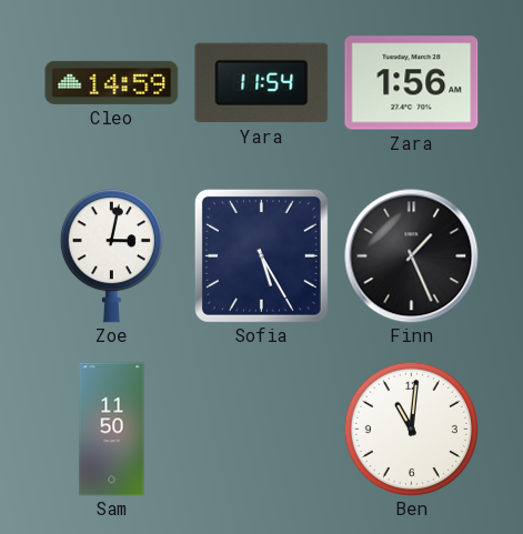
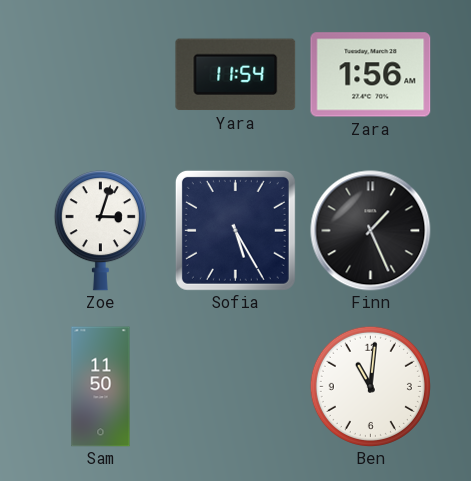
Cleo: 14:59 -> none (112, 82)
Zoe: 3:02 -> 3:03 (100, 231)
